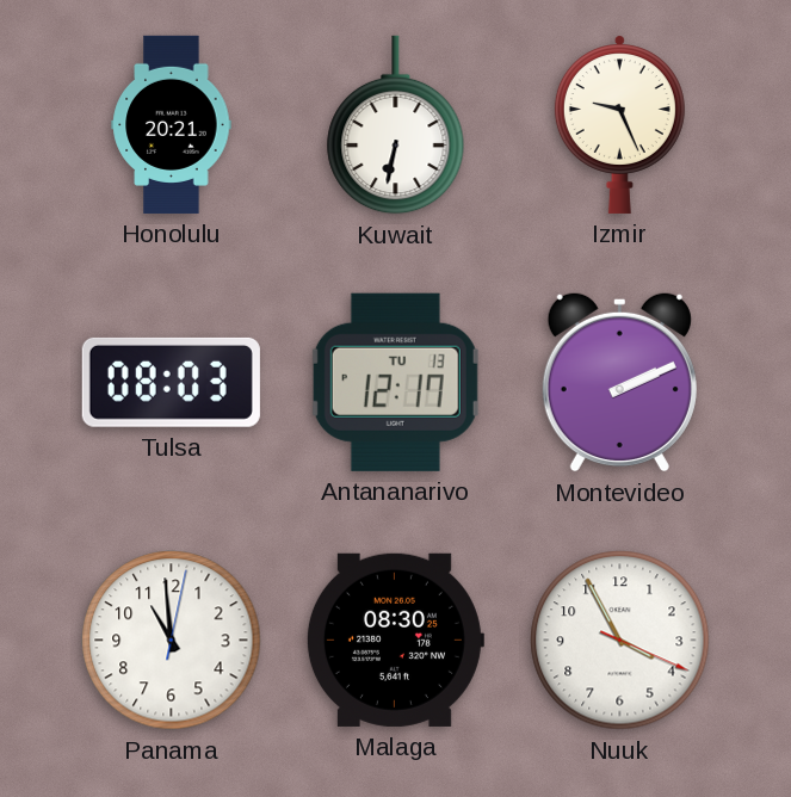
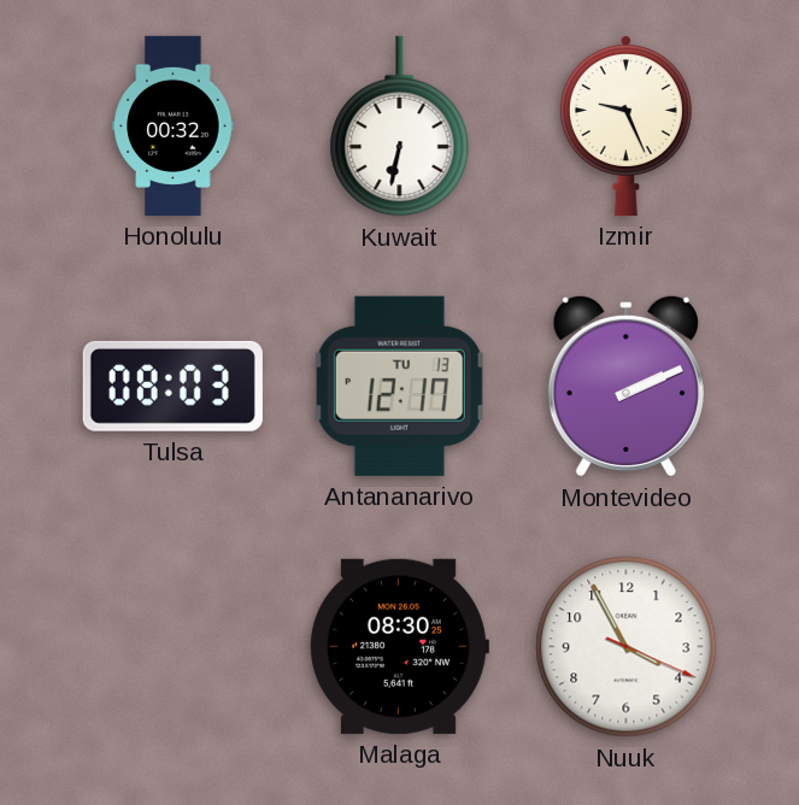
Honolulu: 20:21 -> 00:32 (174, 125)
Panama: 10:59 -> none (172, 641)
